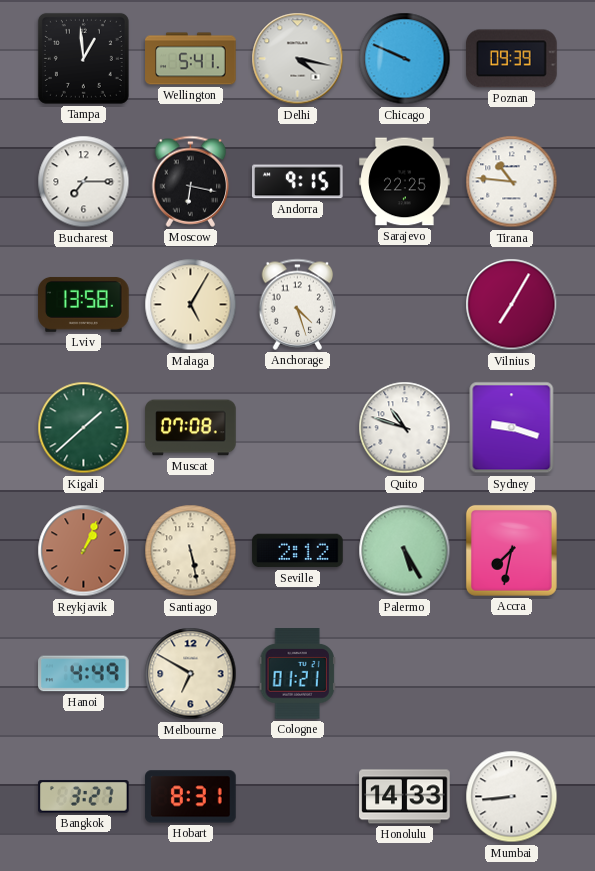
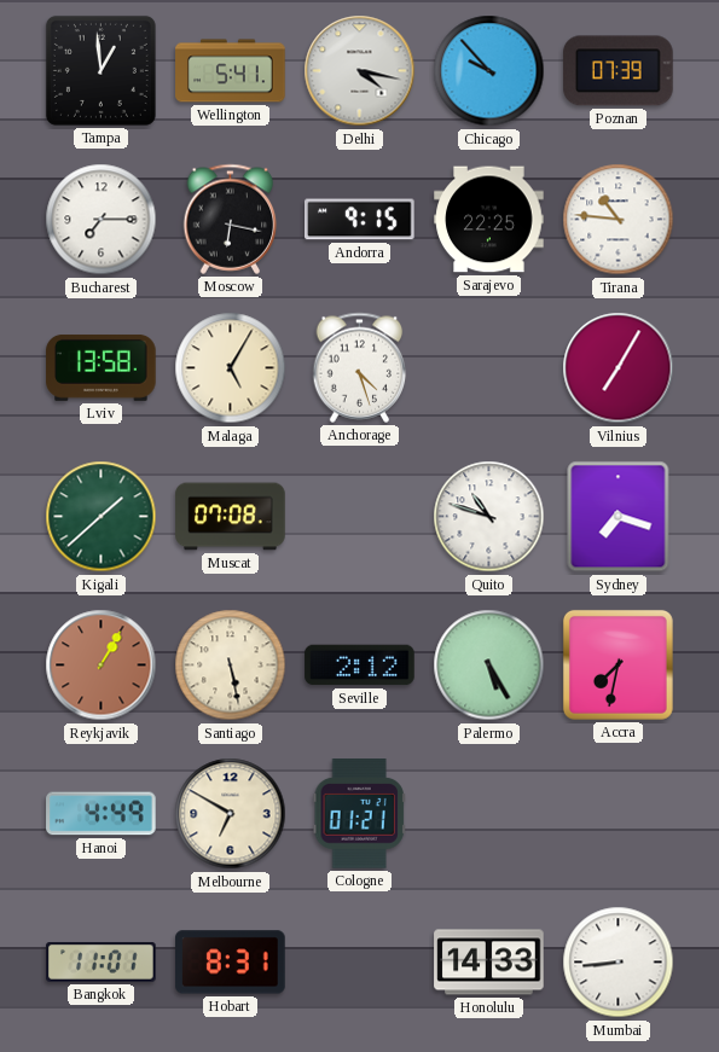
Chicago: 9:49 -> 9:53 (489, 71)
Poznan: 09:39 -> 07:39 (619, 71)
Sydney: 9:18 -> 7:18 (619, 517)
Reykjavik: 1:04 -> 1:05 (102, 666)
Bangkok: 3:27 -> 11:01 (102, 963)
